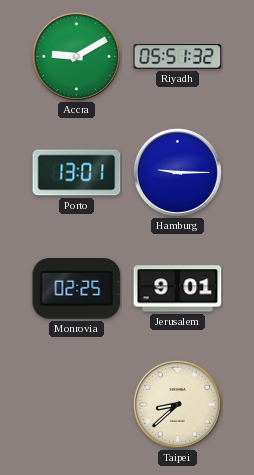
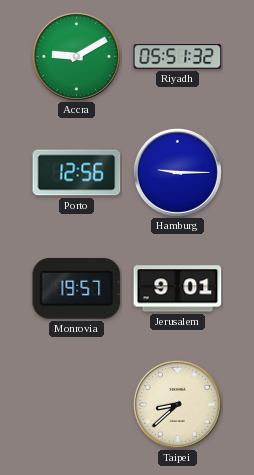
Porto: 13:01 -> 12:56 (77, 173)
Monrovia: 02:25 -> 19:57 (77, 289)
